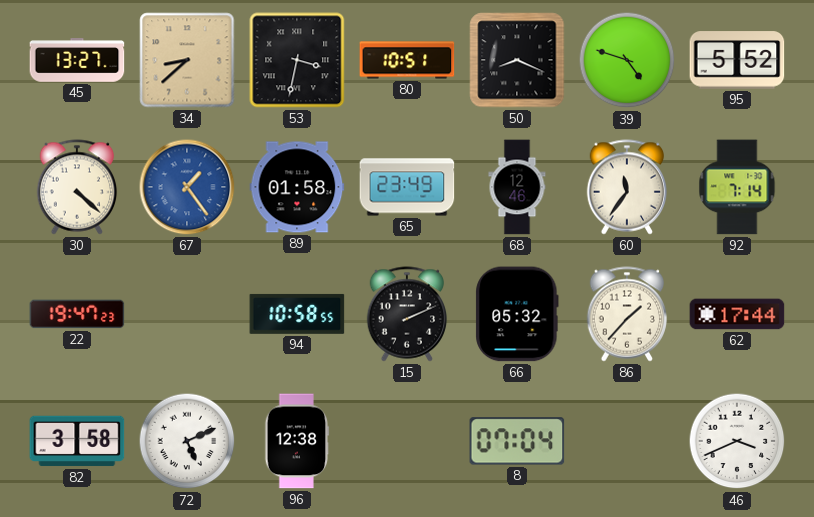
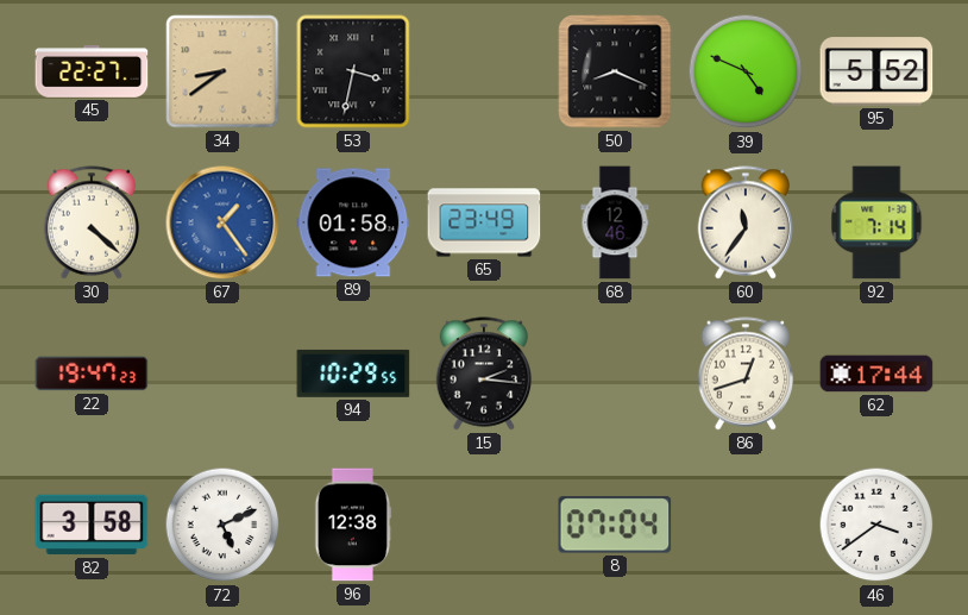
45: 13:27 -> 22:27 (92, 71)
34: 8:38 -> 8:39 (222, 71)
80: 10:51 -> none (407, 60)
39: 4:48 -> 4:49 (746, 71)
94: 10:58 -> 10:29 (353, 374)
15: 2:11 -> 2:16 (484, 374)
66: 05:32 -> none (517, 314)
86: 1:37 -> 12:42 (746, 374)
46: 3:41 -> 3:39 (876, 525)
